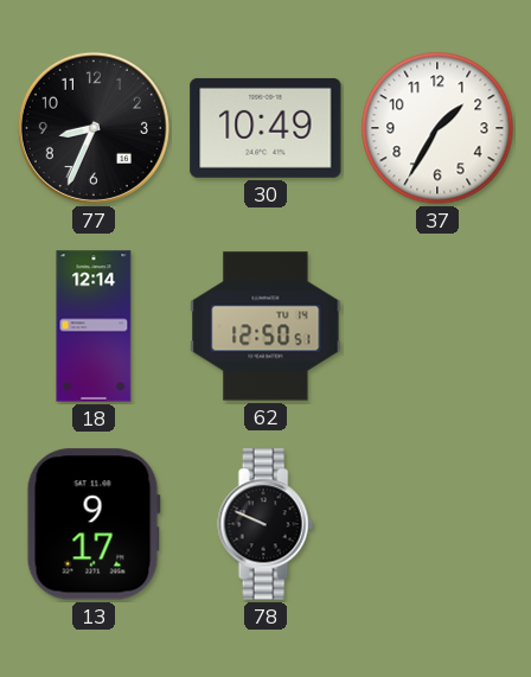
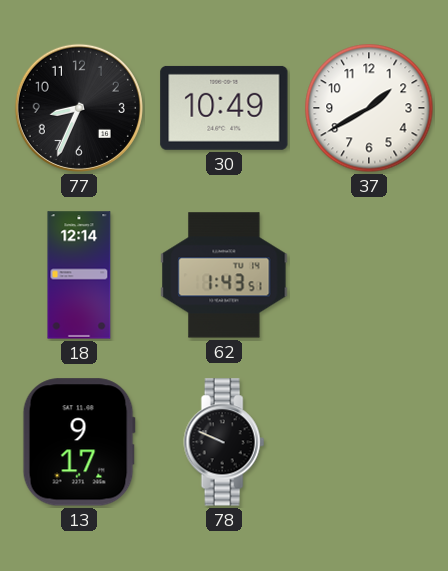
37: 1:35 -> 1:40 (369, 108)
62: 12:50 -> 1:43 (224, 275)
